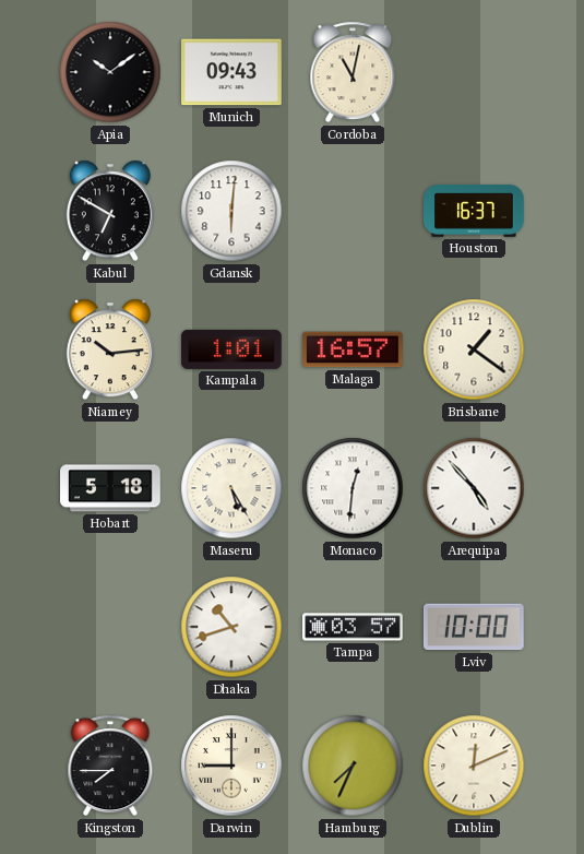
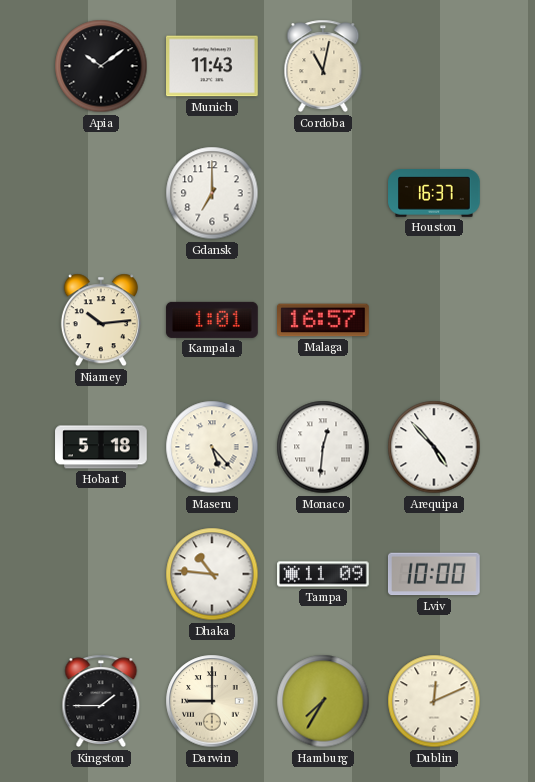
Munich: 09:43 -> 11:43 (213, 66)
Kabul: 6:50 -> none (110, 211)
Gdansk: 6:01 -> 7:00 (212, 193)
Brisbane: 1:21 -> none (474, 349)
Maseru: 5:25 -> 5:23 (212, 447)
Dhaka: 10:42 -> 10:46 (212, 574)
Tampa: 03:57 -> 11:09 (323, 574)
Kingston: 7:45 -> 1:45 (101, 701)
Hamburg: 7:34 -> 7:35 (323, 701)
